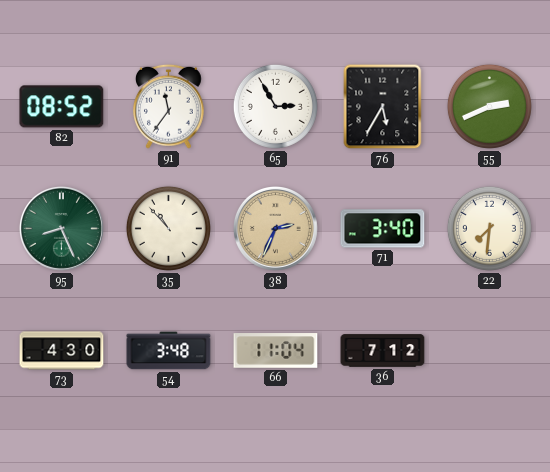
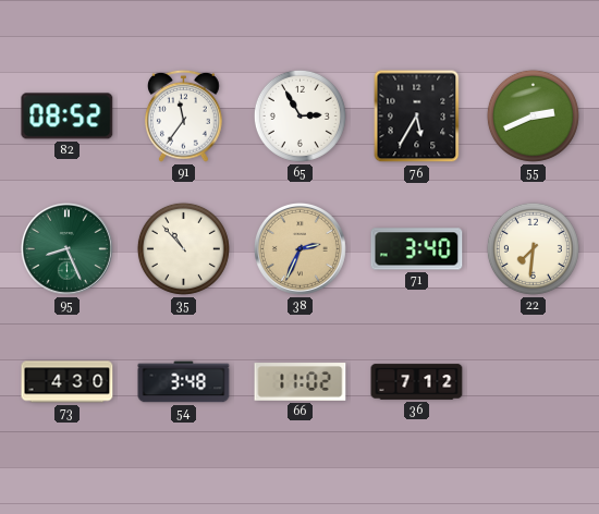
66: 11:04 -> 11:02 (301, 382)
